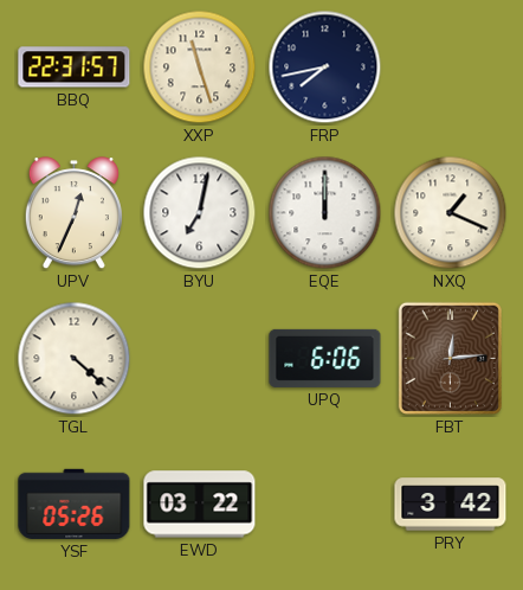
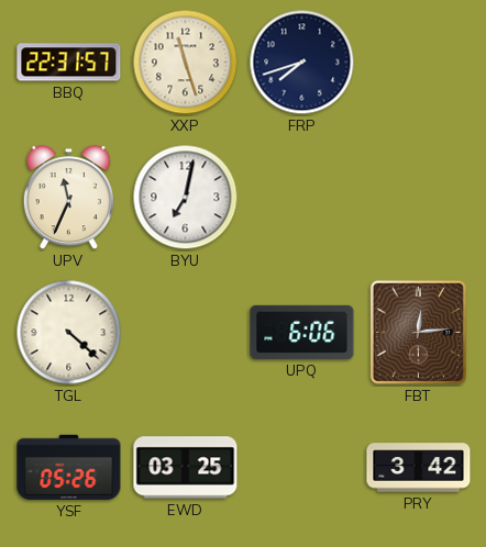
FRP: 7:43 -> 7:42 (302, 63)
UPV: 12:34 -> 11:34 (68, 198)
EQE: 12:00 -> none (325, 213)
NXQ: 1:19 -> none (451, 213)
EWD: 03:22 -> 03:25 (186, 468)
